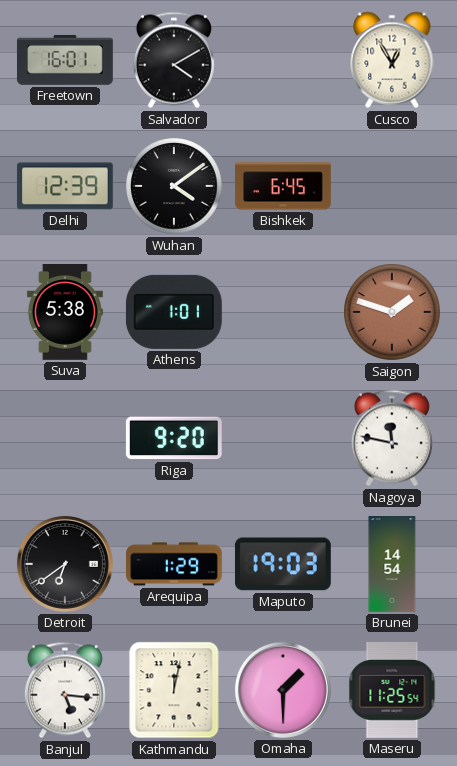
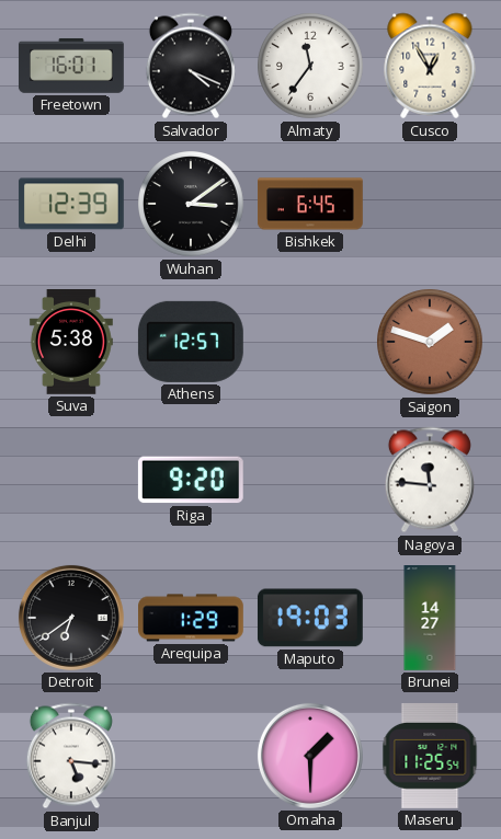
Salvador: 4:10 -> 4:19 (191, 66)
Almaty: none -> 11:36 (311, 67)
Wuhan: 4:09 -> 3:09 (192, 205)
Athens: 1:01 -> 12:57 (191, 342)
Nagoya: 11:47 -> 11:46 (430, 480)
Brunei: 14:54 -> 14:27 (430, 619)
Kathmandu: 12:02 -> none (174, 690)
